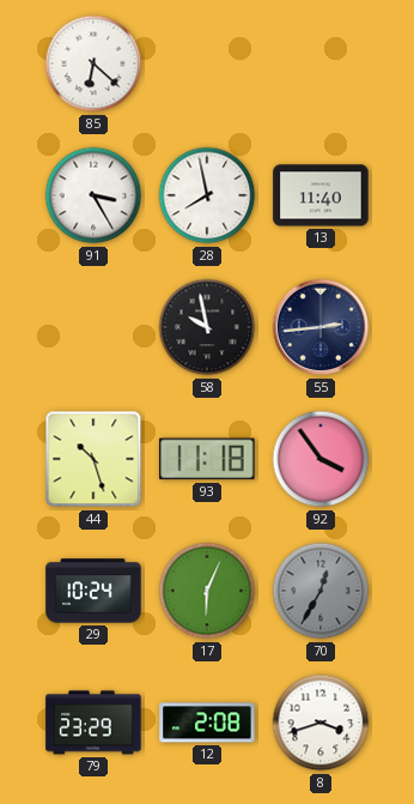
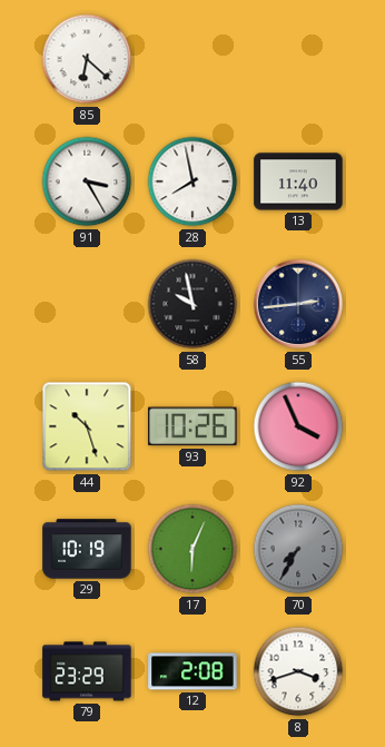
93: 11:18 -> 10:26 (192, 426)
92: 3:54 -> 3:56 (298, 426)
29: 10:24 -> 10:19 (87, 549)
70: 12:35 -> 7:35 (298, 549)
